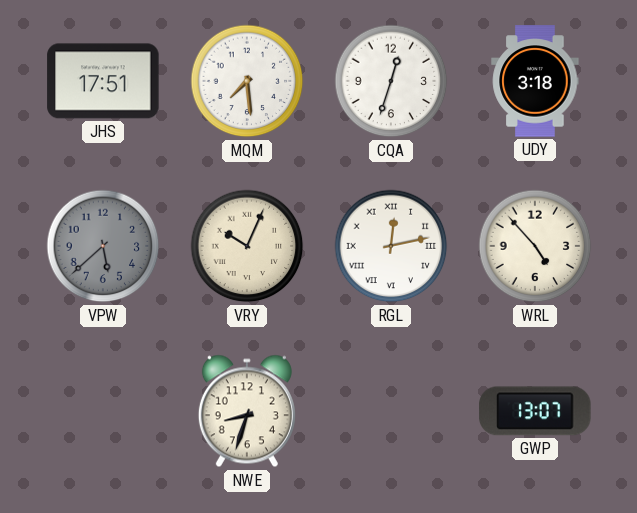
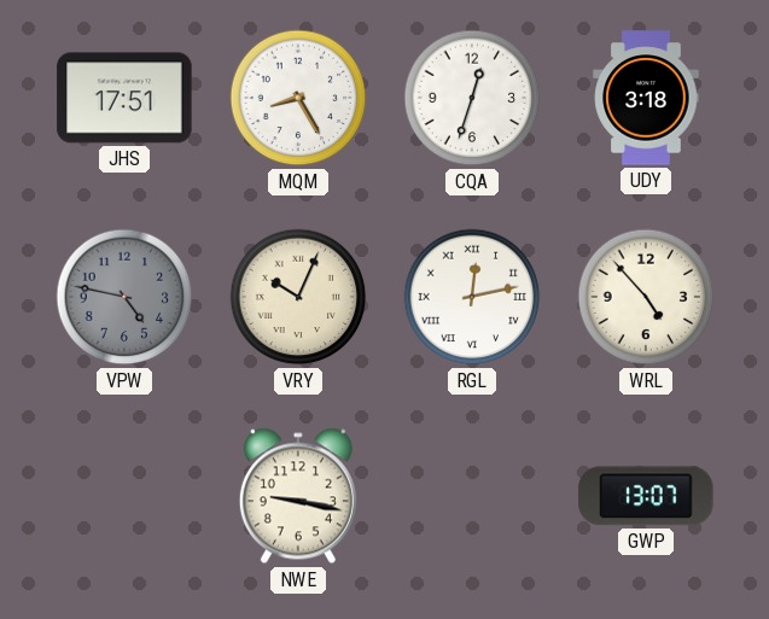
MQM: 7:29 -> 8:25 (298, 98)
VPW: 5:38 -> 4:47 (124, 297)
NWE: 8:33 -> 9:17 (298, 496)
